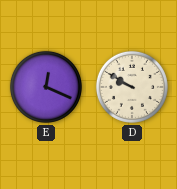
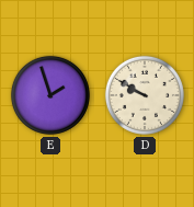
E: 12:19 -> 1:57 (50, 95)
